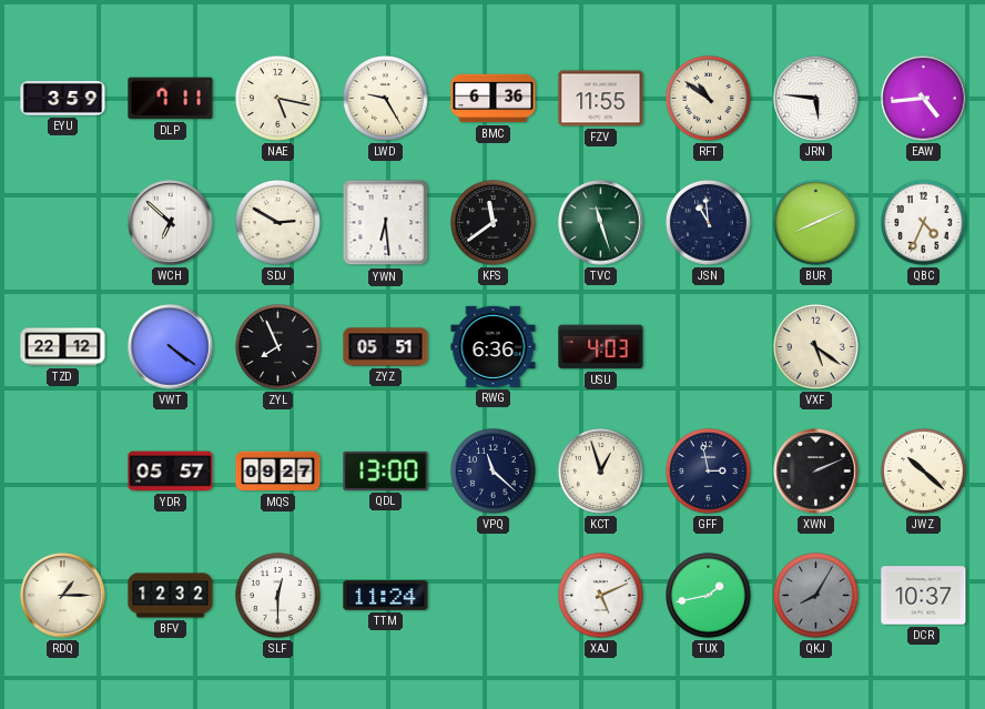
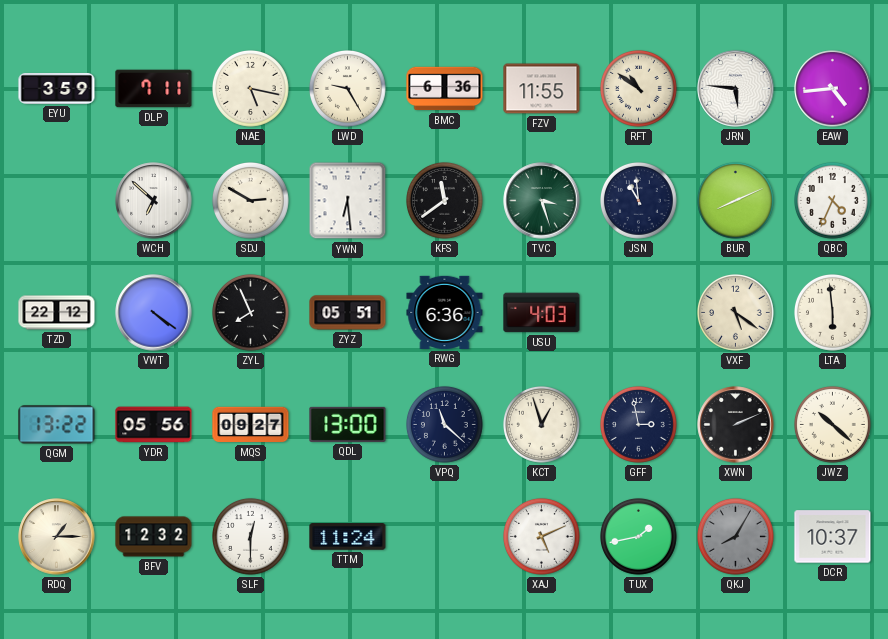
TVC: 11:27 -> 3:27 (542, 201)
LTA: none -> 5:59 (833, 313)
QGM: none -> 13:22 (57, 425)
YDR: 05:57 -> 05:56 (154, 425)
